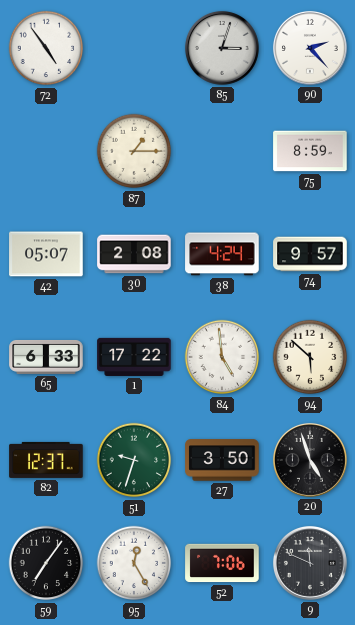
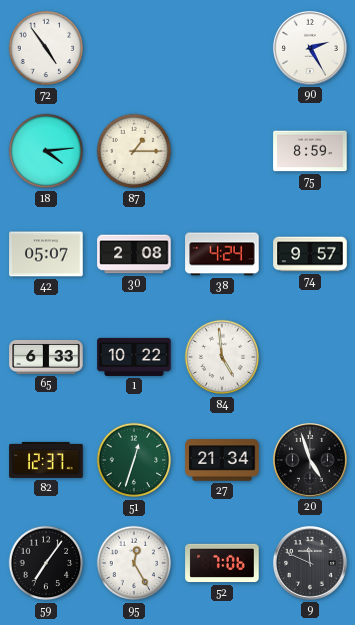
85: 3:03 -> none (222, 48)
90: 2:23 -> 2:25 (310, 48)
18: none -> 4:14 (46, 151)
1: 17:22 -> 10:22 (134, 357)
94: 5:52 -> none (310, 357)
51: 9:33 -> 12:33 (134, 460)
27: 3:50 -> 21:34 (222, 460)
